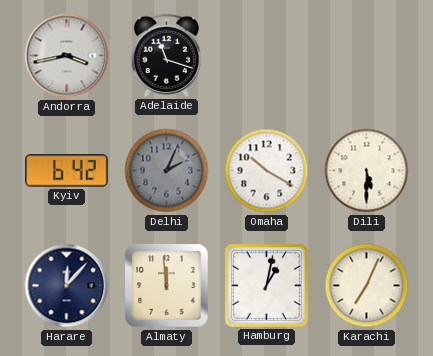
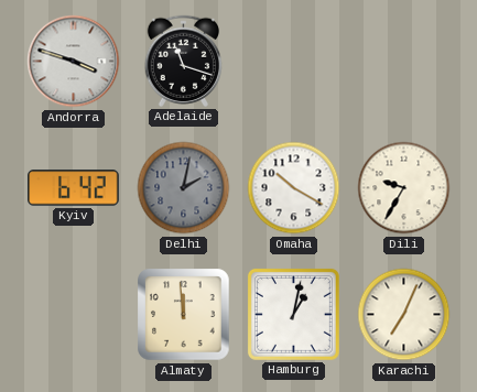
Andorra: 3:43 -> 3:48 (74, 62)
Delhi: 2:04 -> 2:02 (184, 188)
Dili: 5:30 -> 9:35 (404, 188)
Harare: 12:07 -> none (67, 286)
